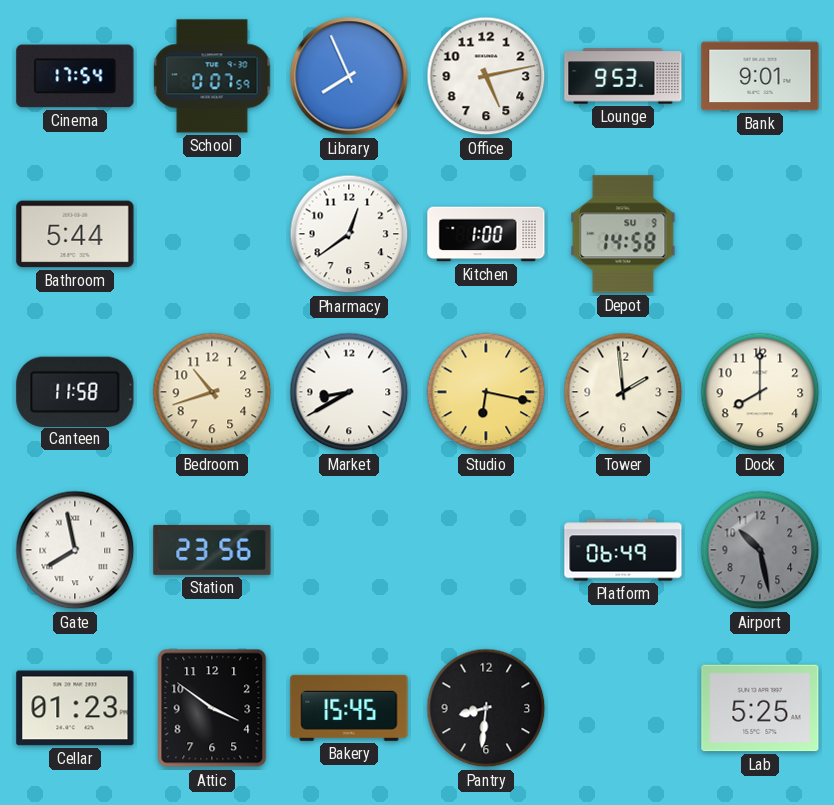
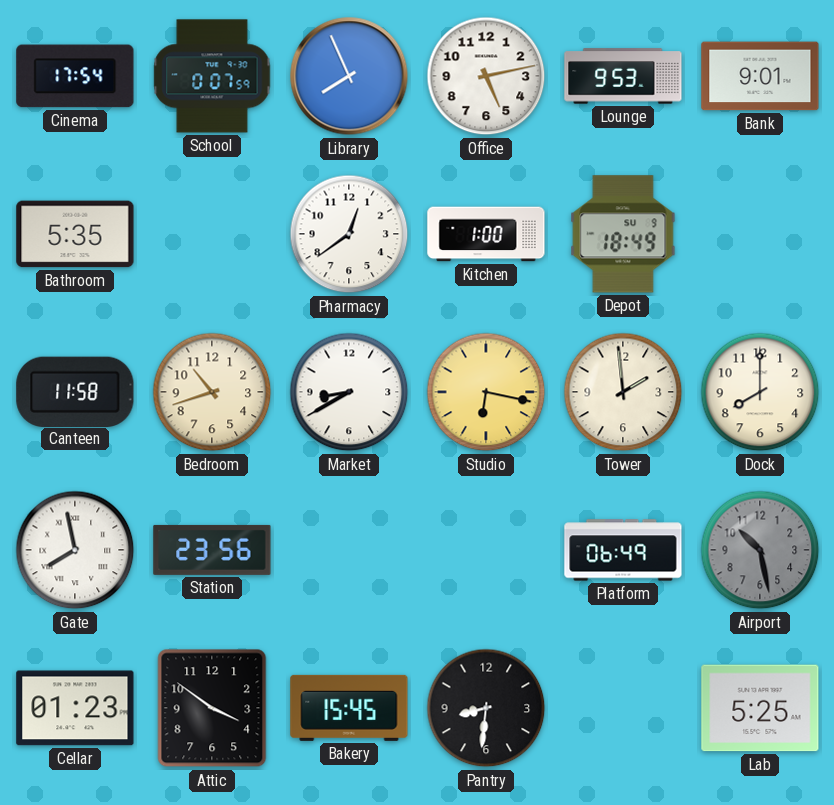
Bathroom: 5:44 -> 5:35 (75, 234)
Depot: 14:58 -> 18:49 (623, 234)
